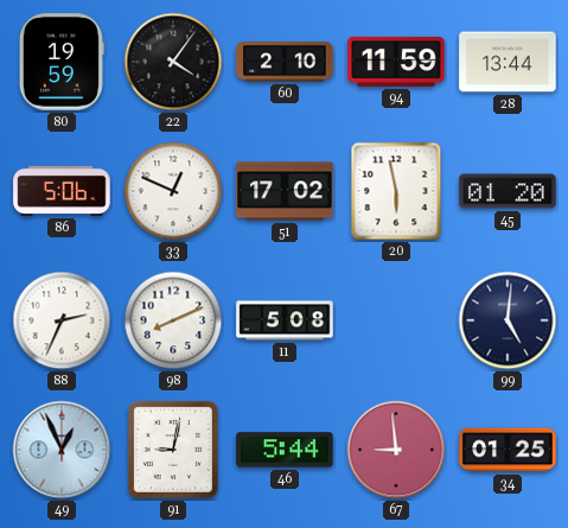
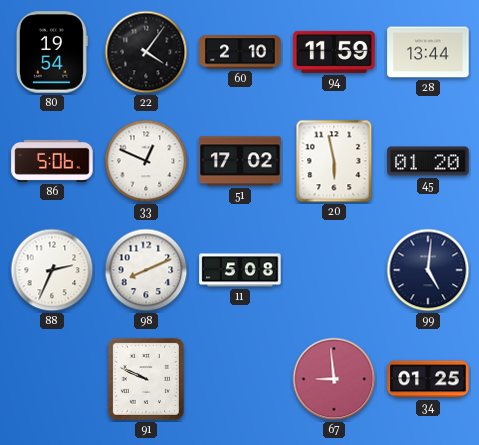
80: 19:59 -> 19:54 (52, 52)
49: 12:56 -> none (62, 450)
91: 9:02 -> 9:49 (146, 379)
46: 5:44 -> none (285, 450)
